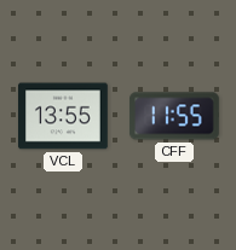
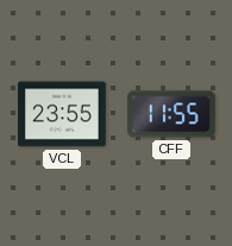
VCL: 13:55 -> 23:55 (63, 114)
